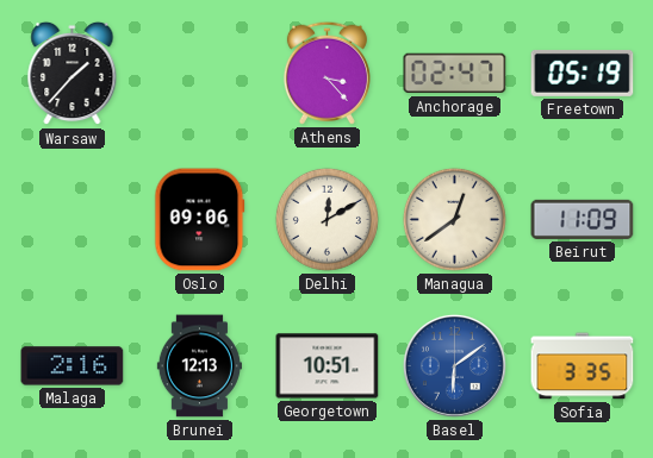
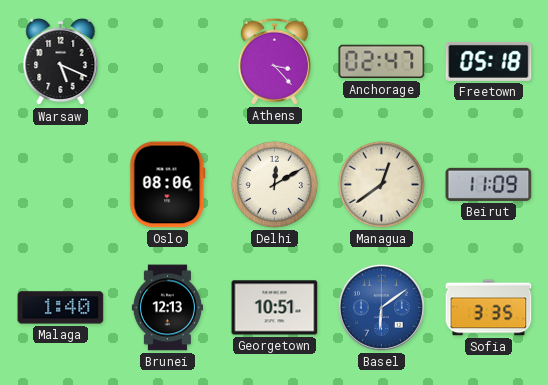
Warsaw: 1:37 -> 5:19 (61, 62)
Freetown: 05:19 -> 05:18 (489, 61)
Oslo: 09:06 -> 08:06 (168, 185)
Malaga: 2:16 -> 1:40 (61, 308)
